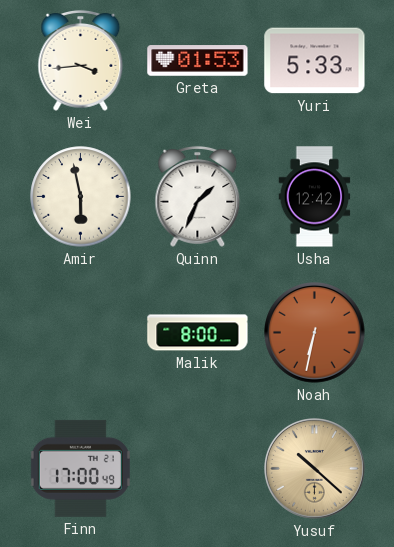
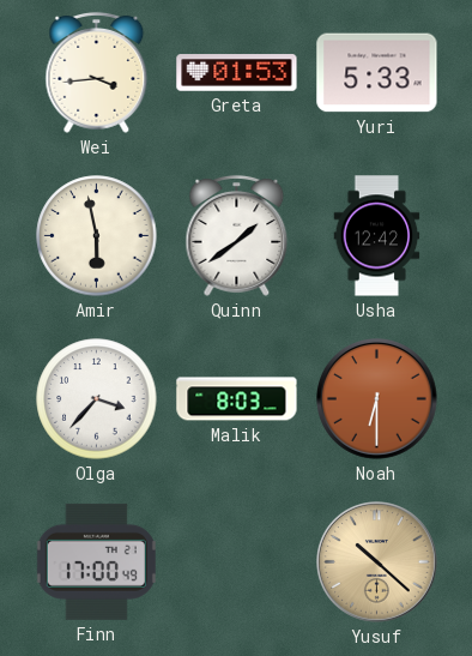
Quinn: 1:34 -> 1:39 (237, 236)
Olga: none -> 3:37 (97, 399)
Malik: 8:00 -> 8:03 (237, 399)
Noah: 6:32 -> 6:30 (377, 399)
